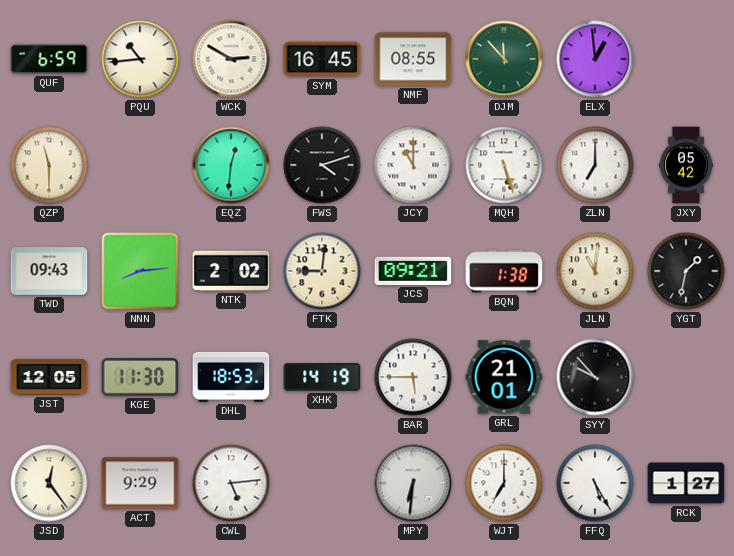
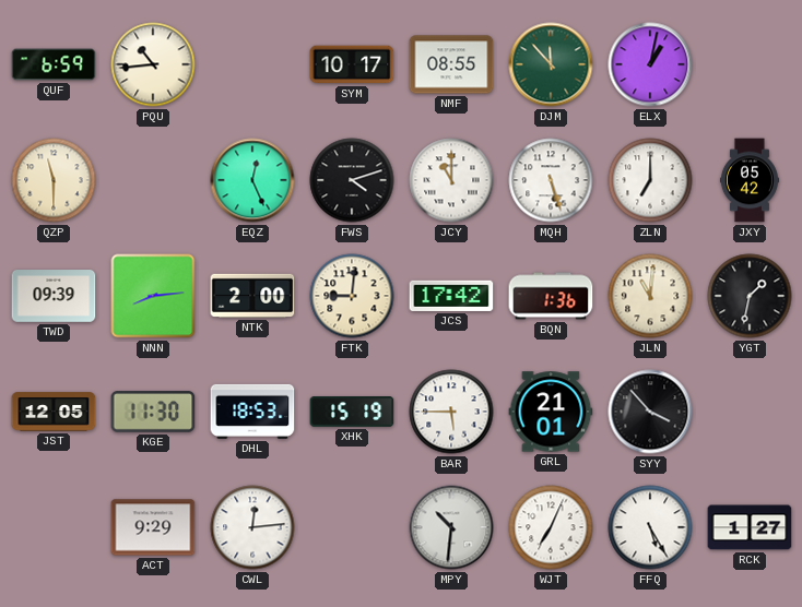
WCK: 2:50 -> none (231, 59)
SYM: 16:45 -> 10:17 (352, 64)
ELX: 12:59 -> 1:02 (650, 64)
EQZ: 12:31 -> 12:26 (252, 180)
TWD: 09:43 -> 09:39 (54, 296)
NTK: 2:02 -> 2:00 (252, 296)
JCS: 09:21 -> 17:42 (451, 296)
BQN: 1:38 -> 1:36 (551, 296)
XHK: 14:19 -> 15:19 (352, 412)
SYY: 9:53 -> 3:53 (650, 412)
JSD: 12:24 -> none (49, 483)
CWL: 5:14 -> 12:14 (252, 527)
MPY: 6:31 -> 10:31 (451, 527)
WJT: 7:00 -> 7:04 (551, 527)
